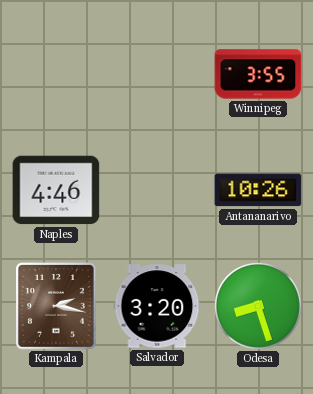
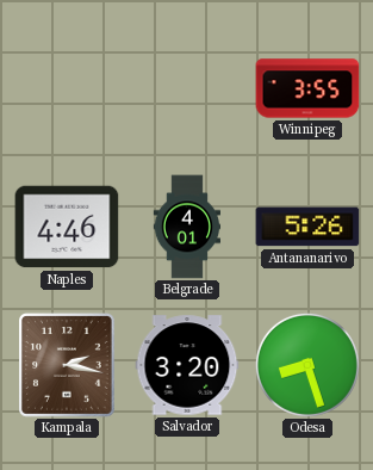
Belgrade: none -> 4:01 (187, 227)
Antananarivo: 10:26 -> 5:26 (307, 227)
